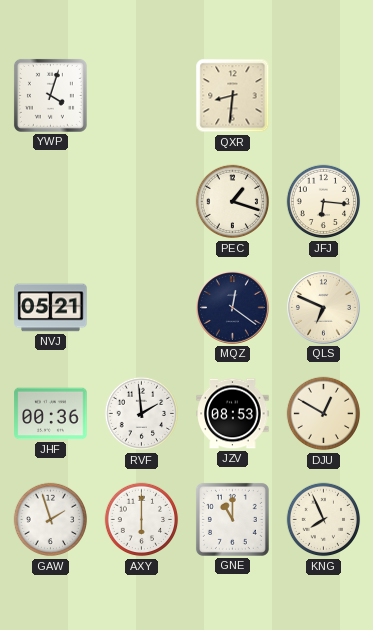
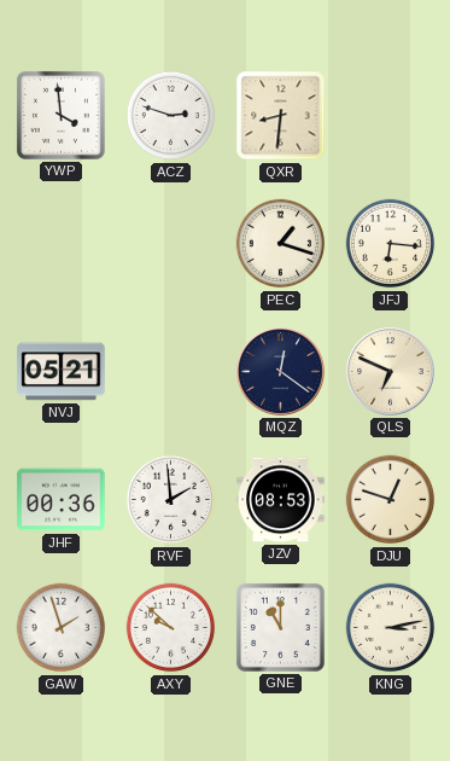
YWP: 4:03 -> 3:59 (60, 115)
ACZ: none -> 2:48 (171, 116)
DJU: 12:50 -> 12:48 (391, 500)
AXY: 6:00 -> 9:52 (171, 628)
KNG: 7:56 -> 3:13 (391, 628)
